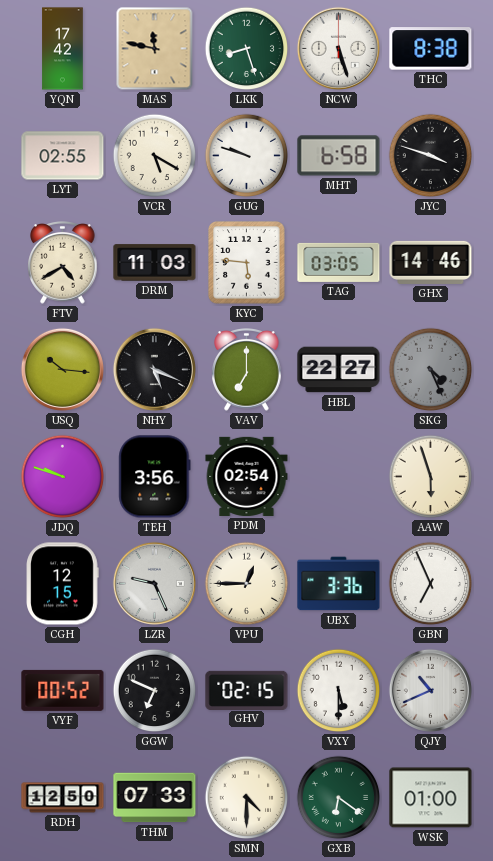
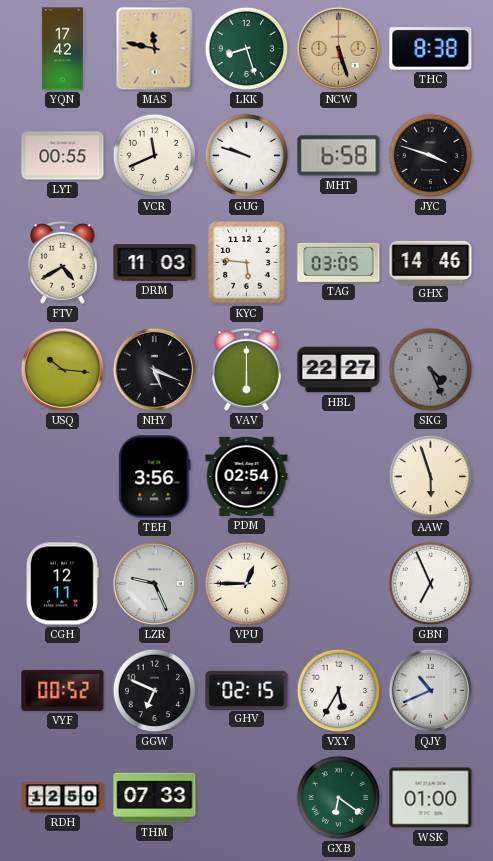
NCW dial: white -> champagne (338, 48)
LYT: 02:55 -> 00:55 (63, 156)
VCR: 5:20 -> 11:41 (155, 156)
VAV: 7:00 -> 6:00 (247, 370)
JDQ: 9:48 -> none (63, 477)
CGH: 12:15 -> 12:11 (62, 584)
UBX: 3:36 -> none (339, 584)
VXY: 5:30 -> 5:35 (339, 691)
SMN: 4:30 -> none (247, 798)
